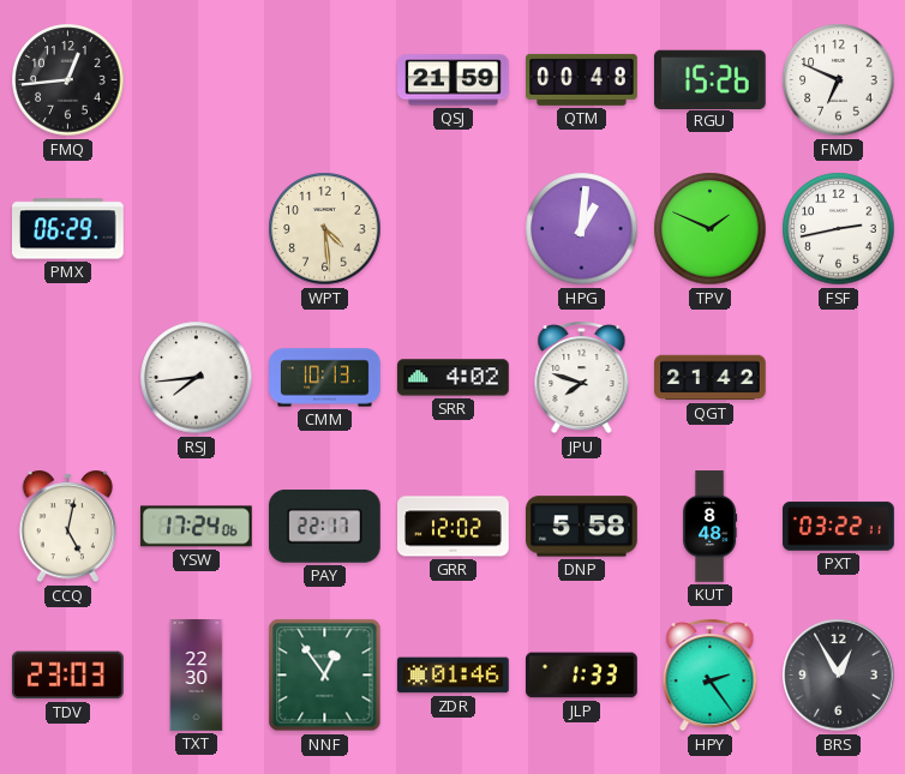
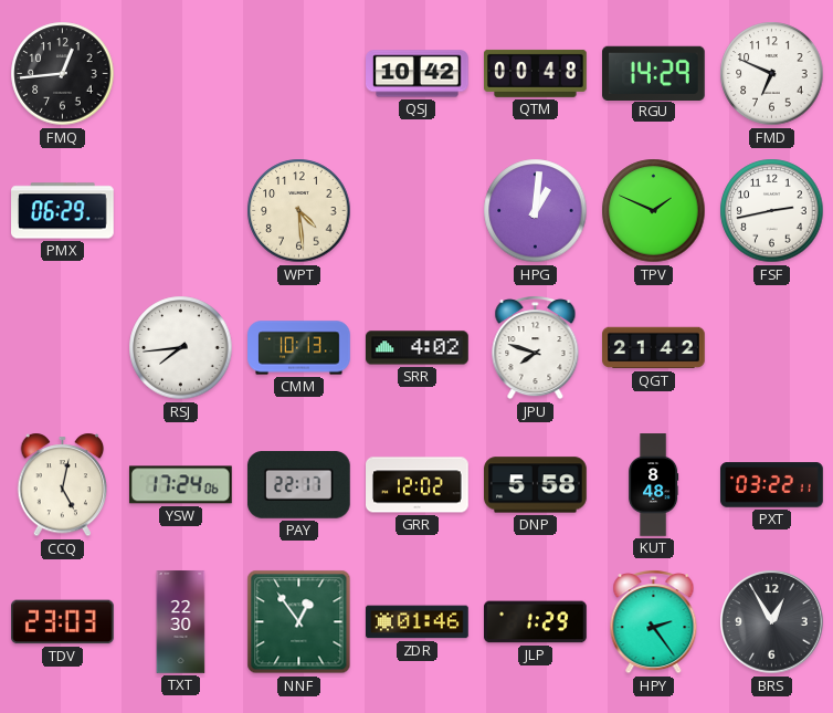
QSJ: 21:59 -> 10:42 (418, 74)
RGU: 15:26 -> 14:29 (654, 73)
JLP: 1:33 -> 1:29 (536, 622)
